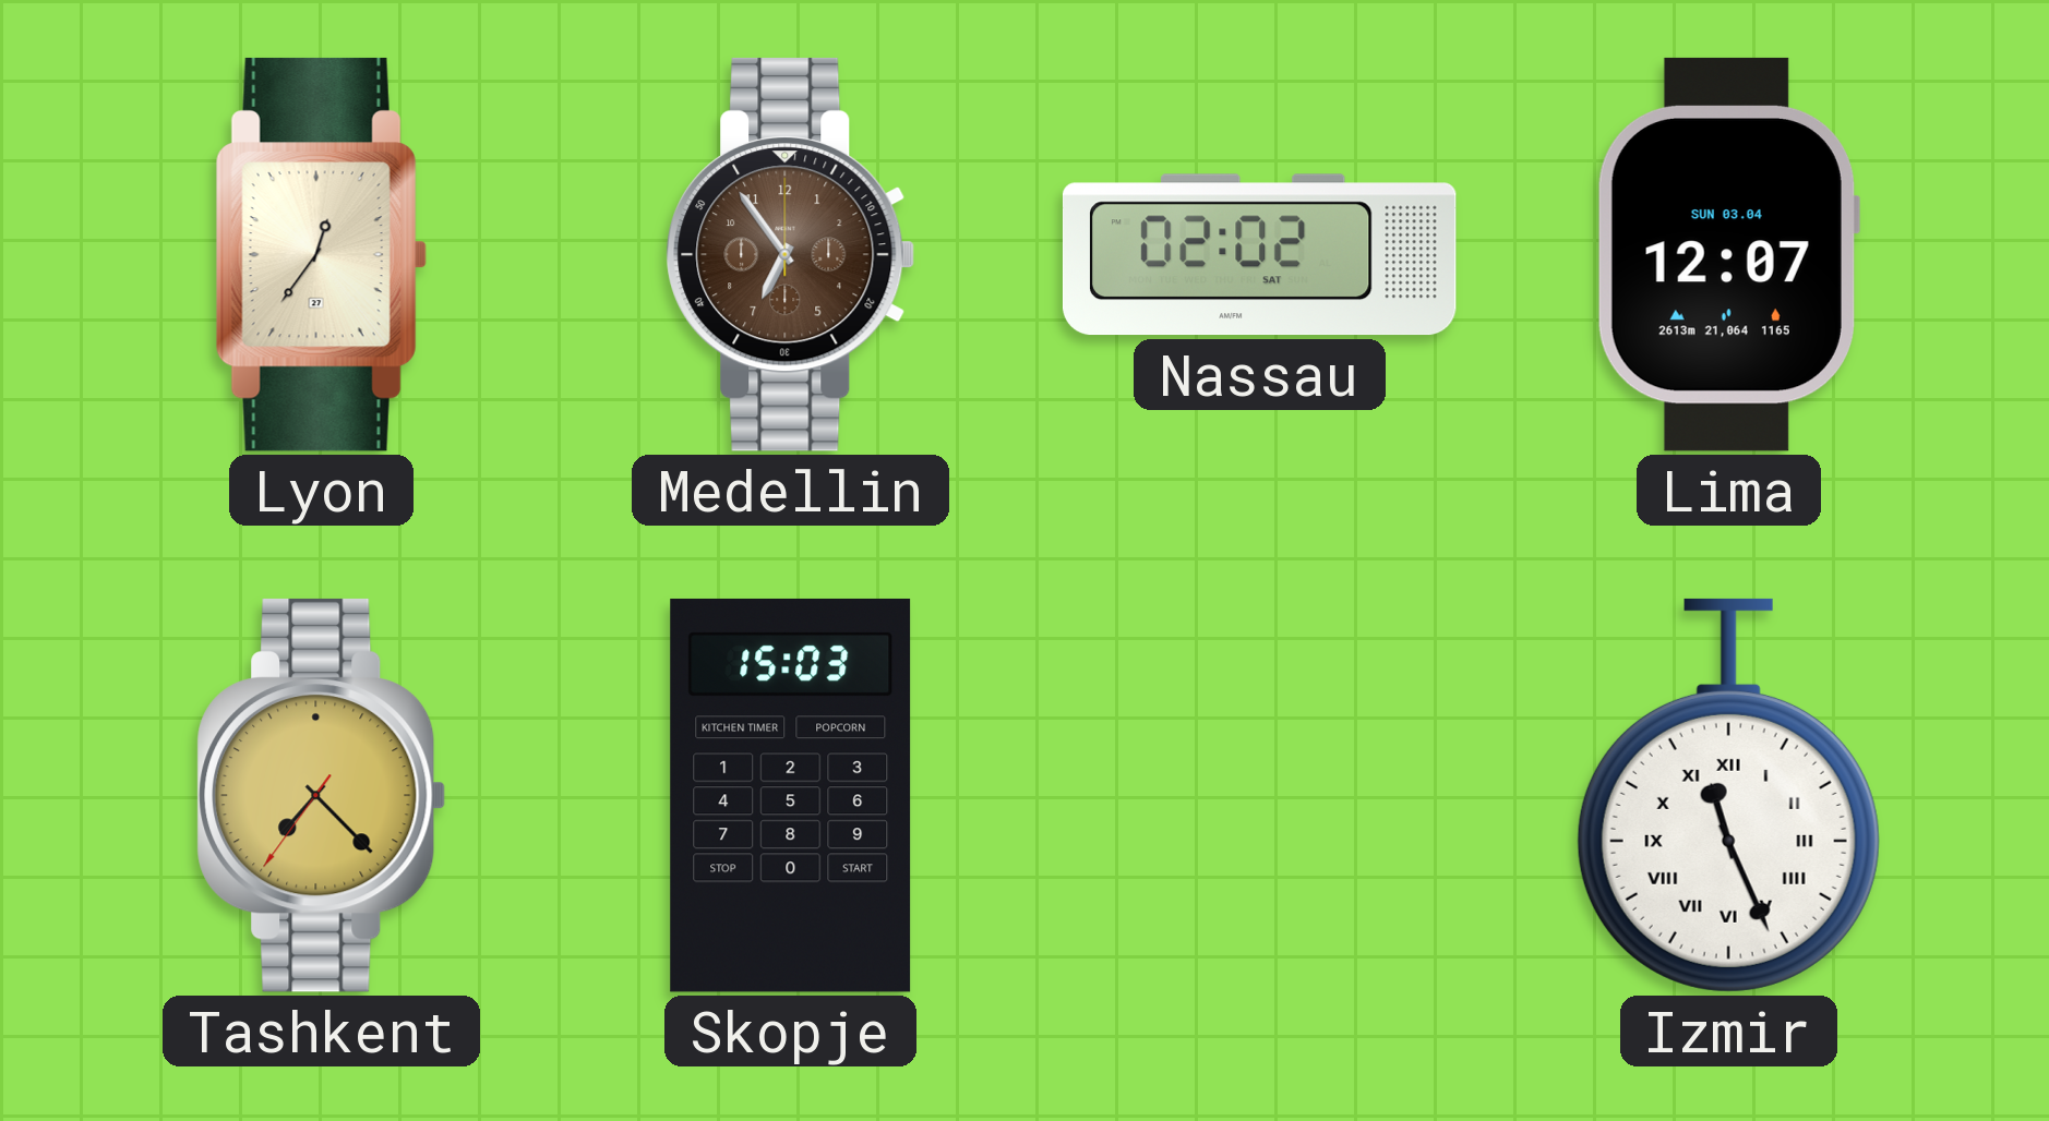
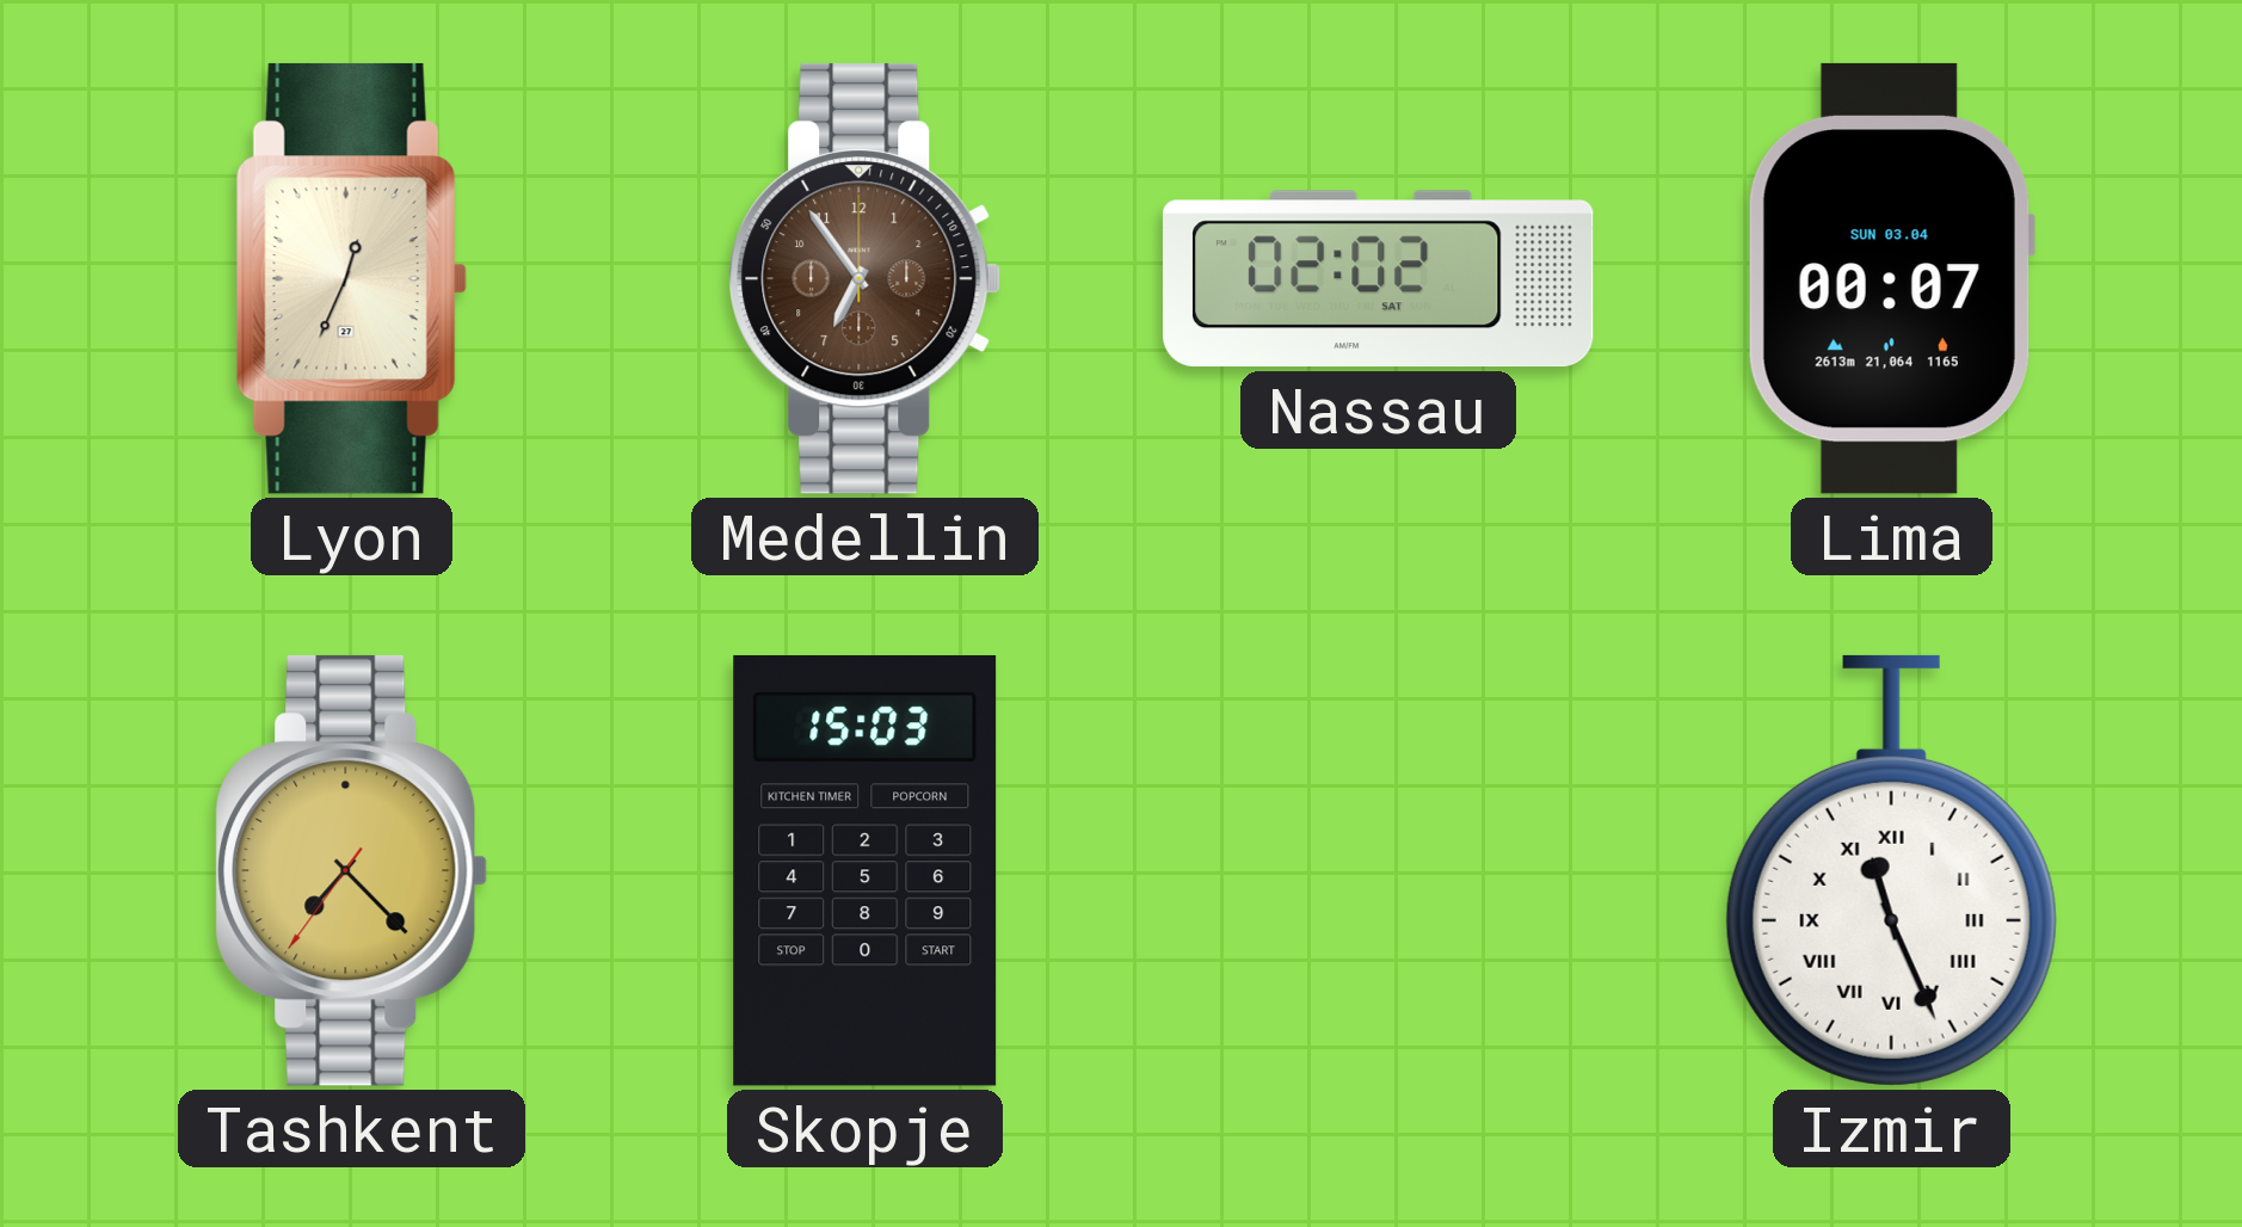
Lyon: 12:36 -> 12:34 (351, 278)
Lima: 12:07 -> 00:07 (1891, 278)
